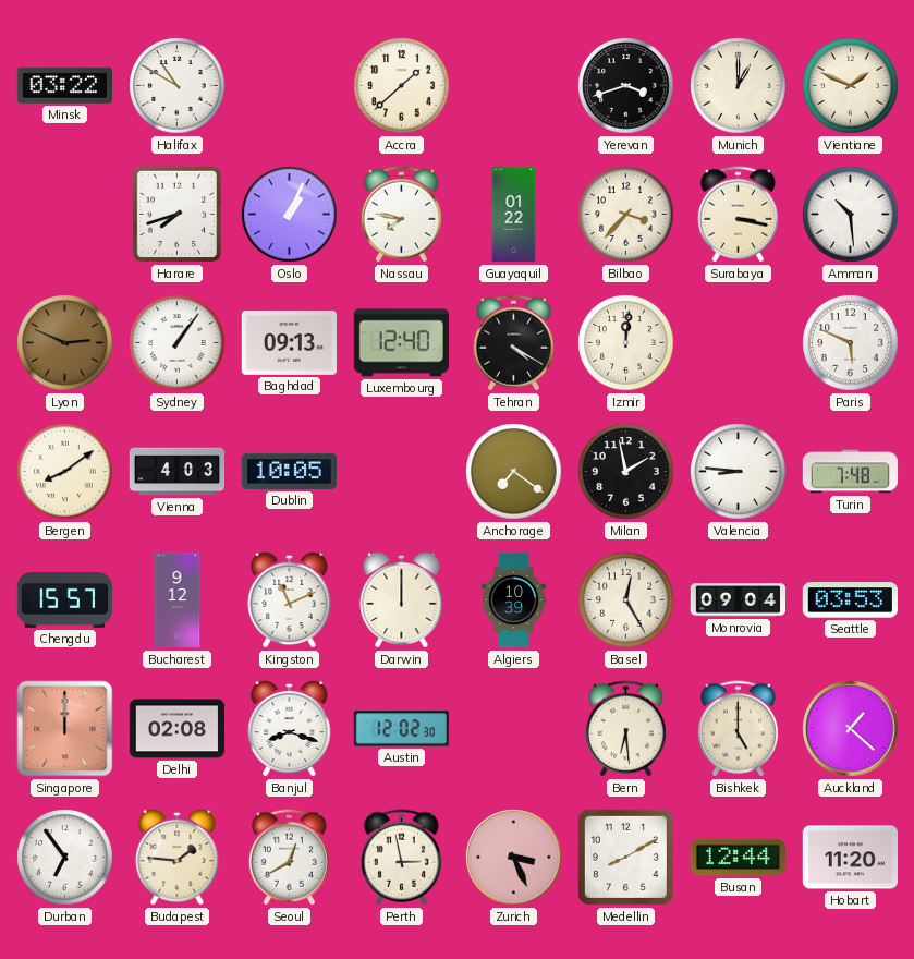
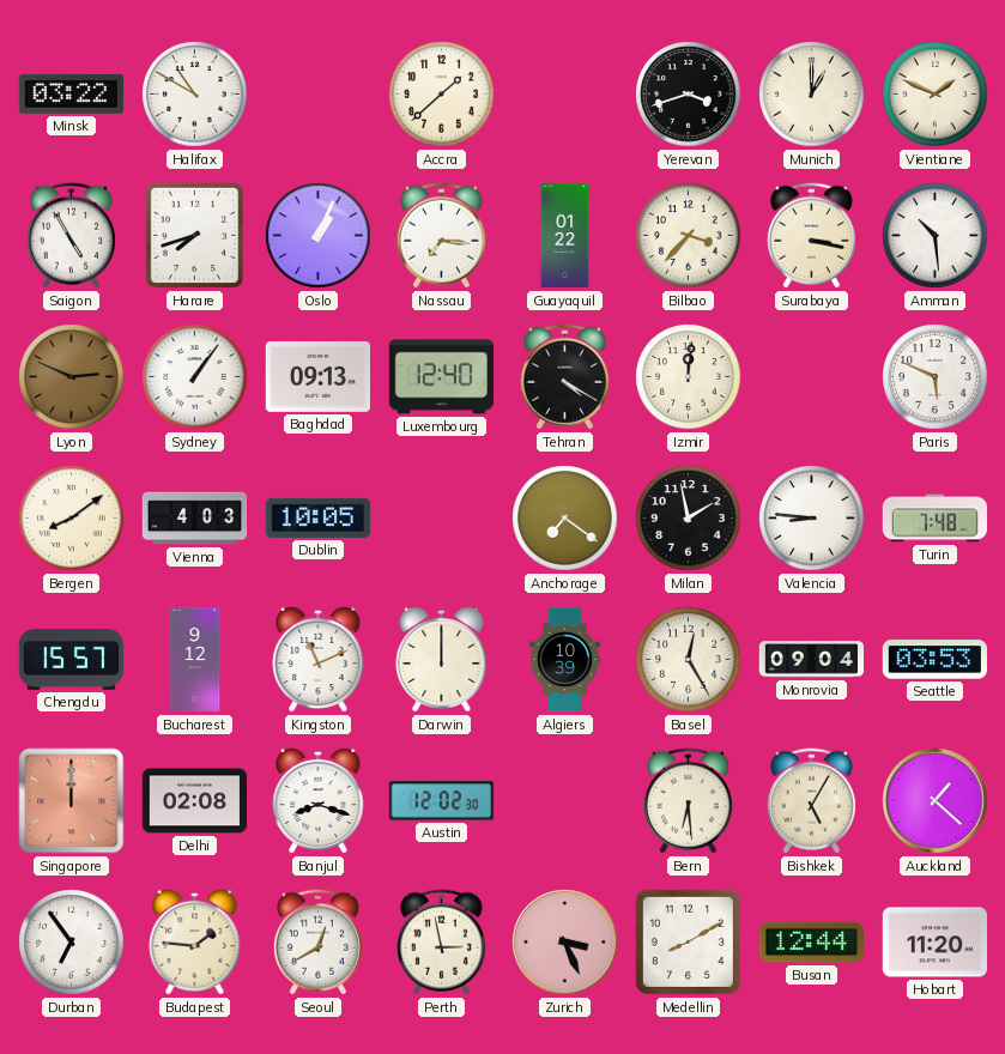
Saigon: none -> 4:55 (71, 236)
Nassau: 7:47 -> 7:16 (441, 236)
Bishkek: 5:00 -> 5:05 (811, 801)
